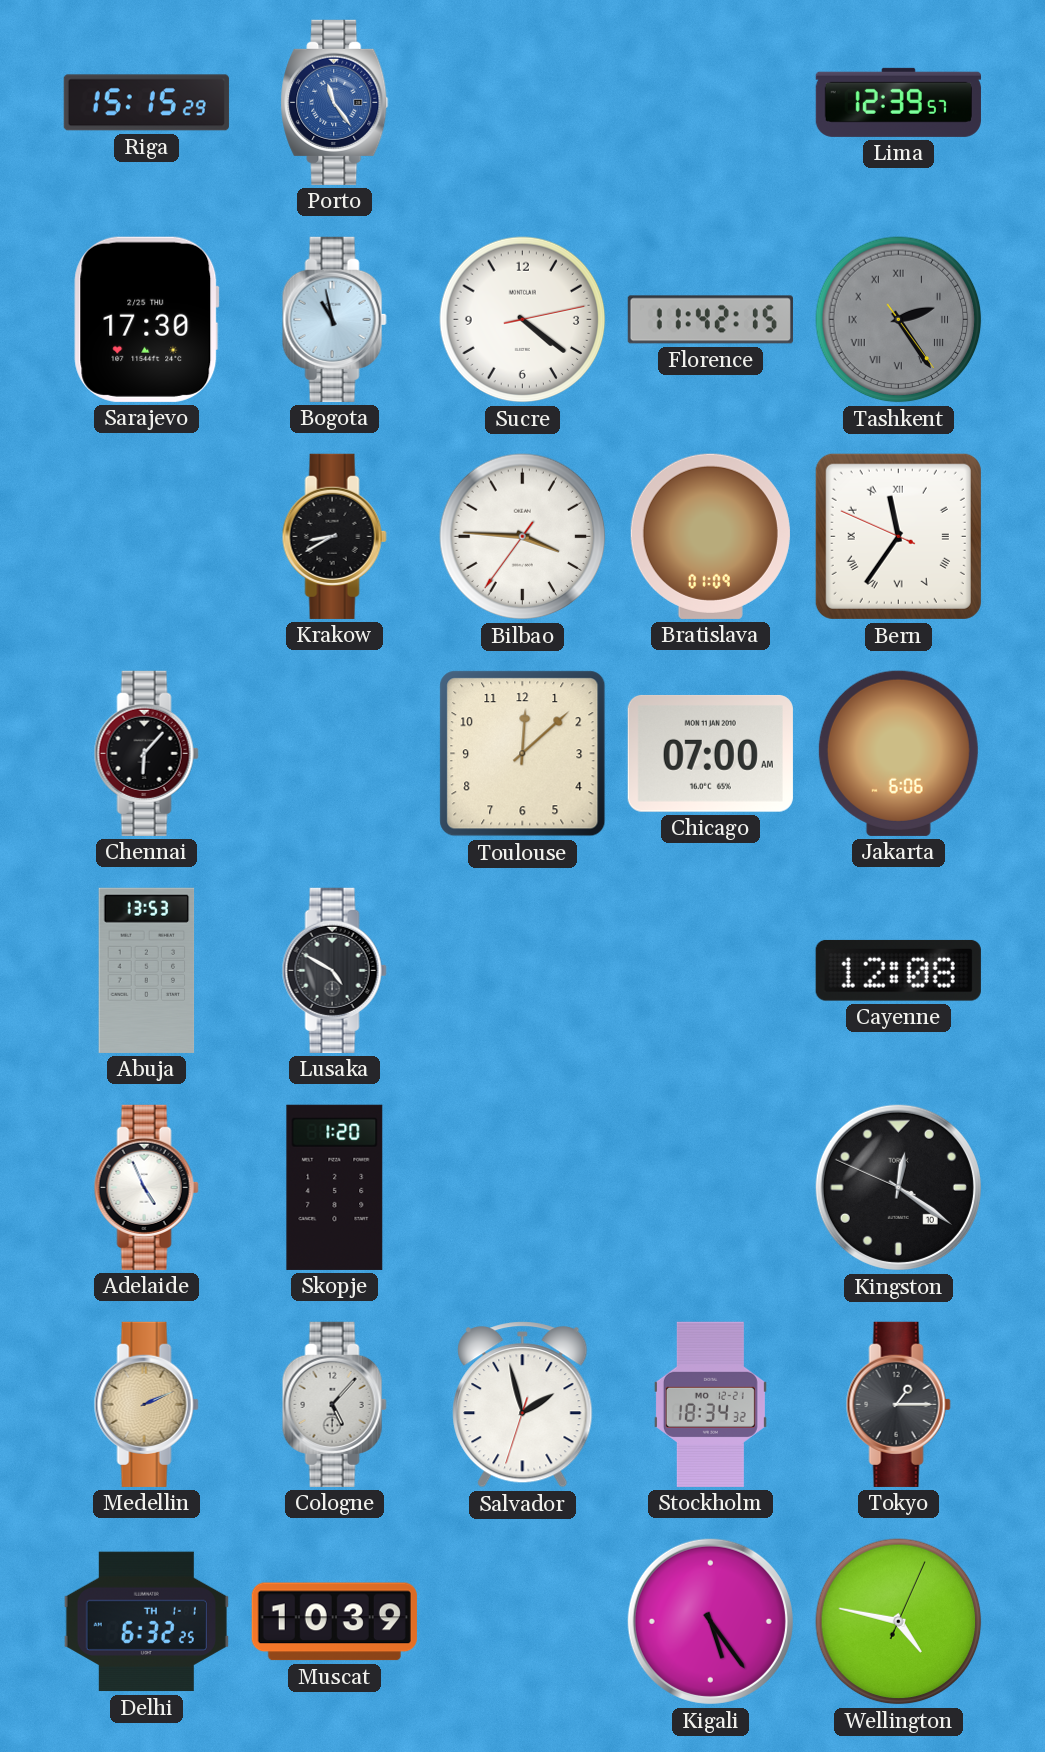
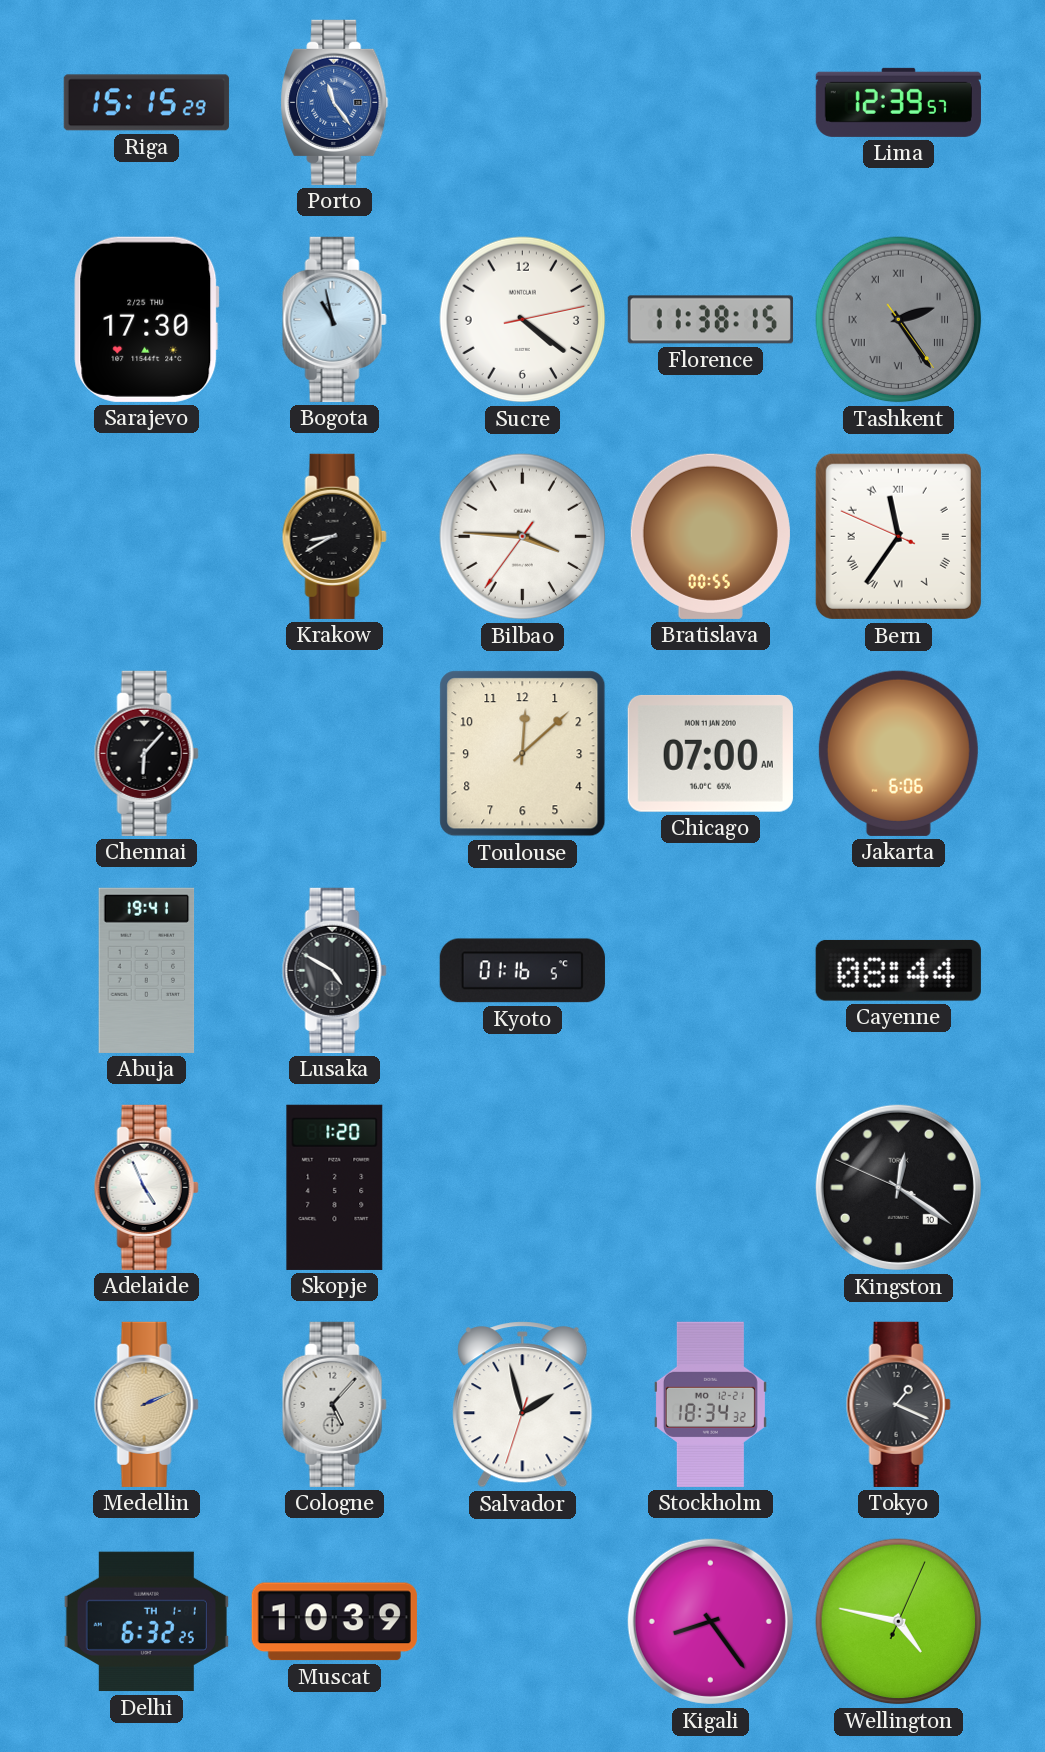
Florence: 11:42 -> 11:38 (710, 320)
Bratislava: 01:09 -> 00:55 (710, 536)
Abuja: 13:53 -> 19:41 (147, 970)
Kyoto: none -> 01:16 (522, 971)
Cayenne: 12:08 -> 08:44 (898, 970)
Tokyo: 1:15 -> 1:19 (898, 1404)
Kigali: 5:24 -> 8:24 (710, 1621)
